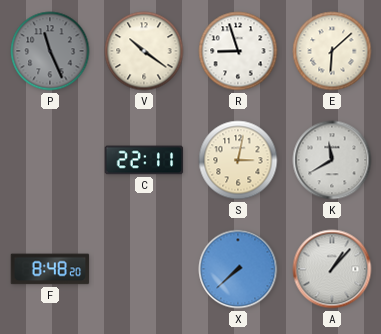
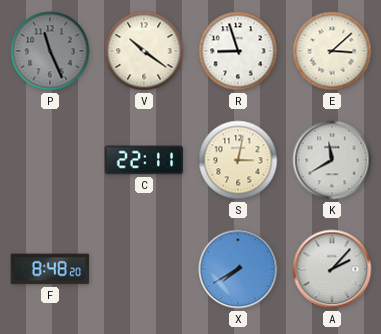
E: 6:08 -> 3:08 (332, 51)
X: 7:38 -> 7:40 (238, 269)
A: 1:07 -> 2:07 (332, 269)
